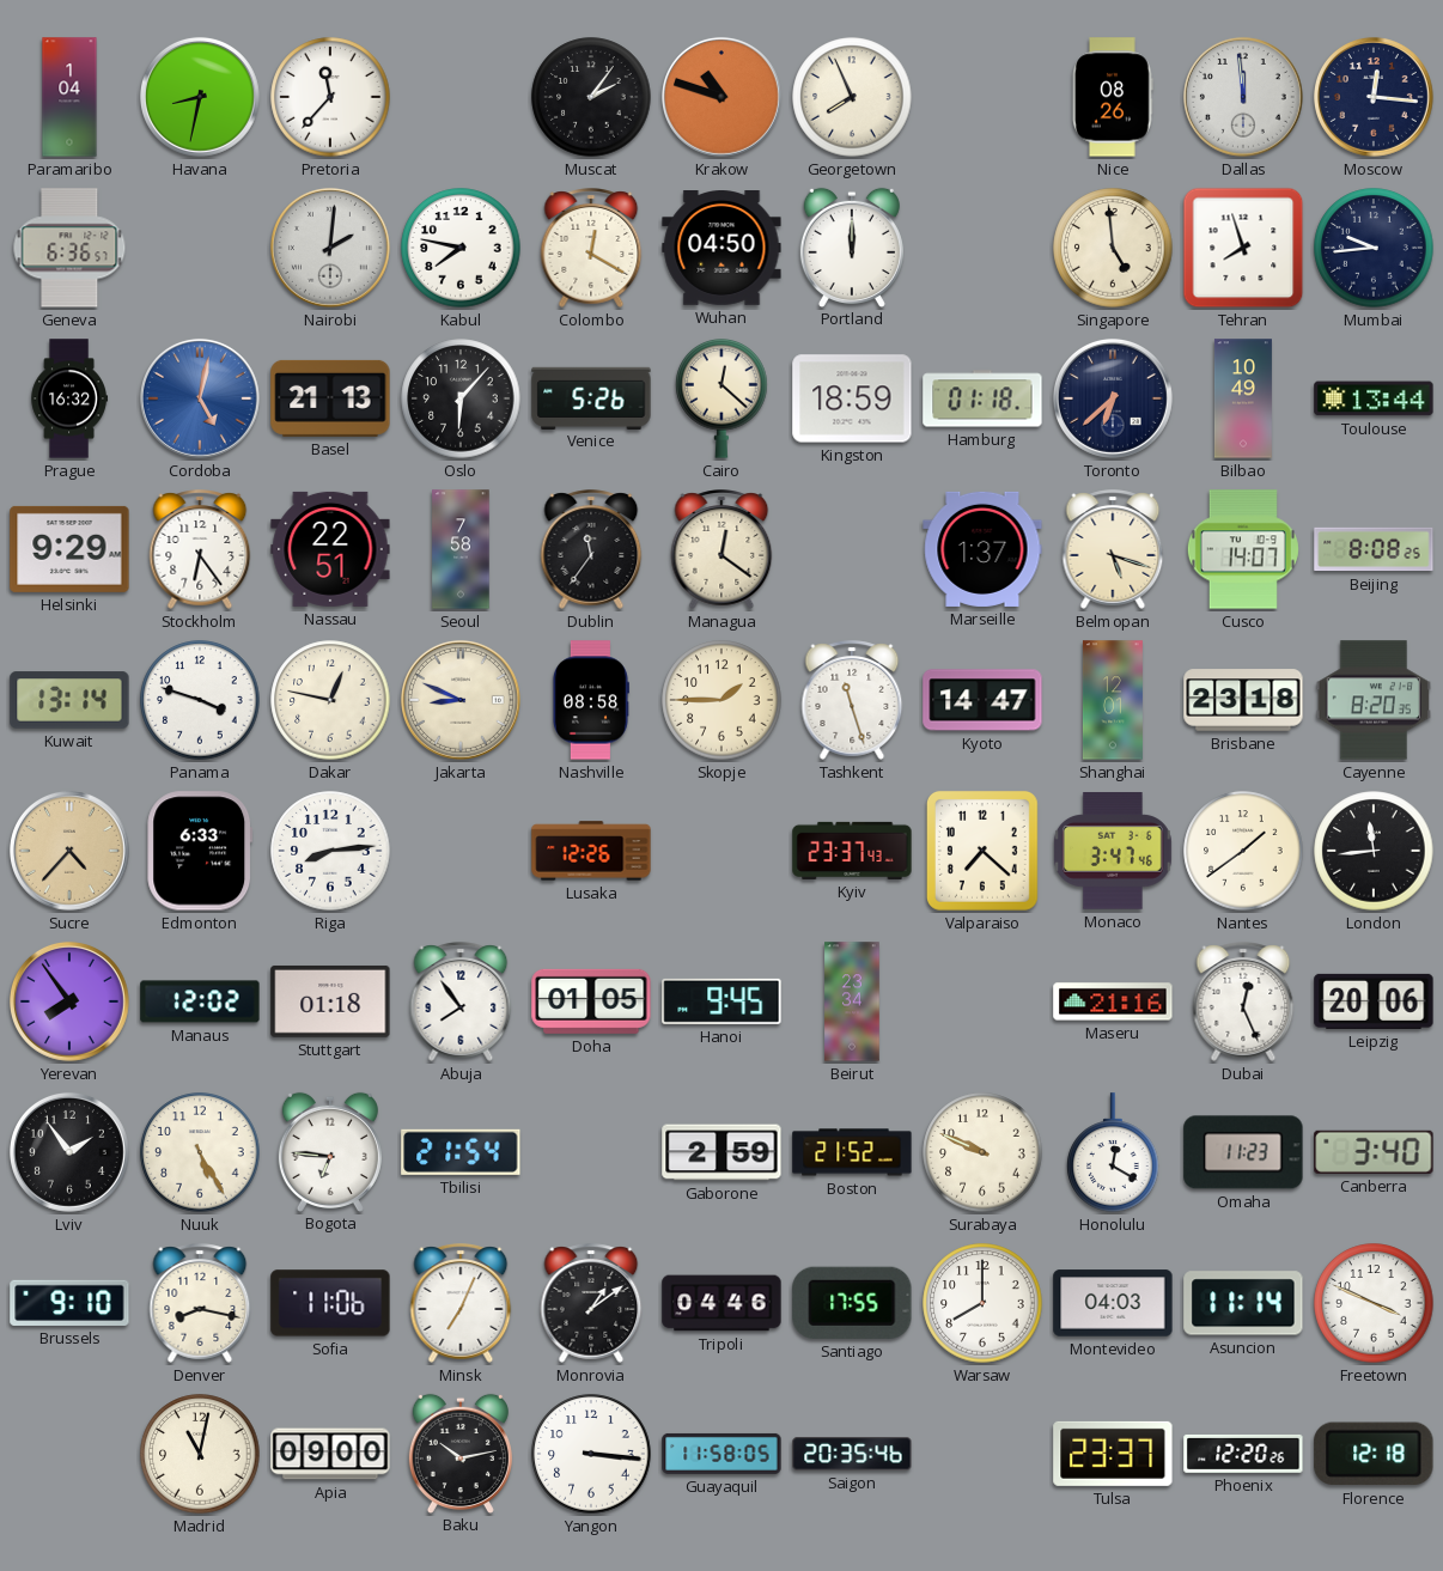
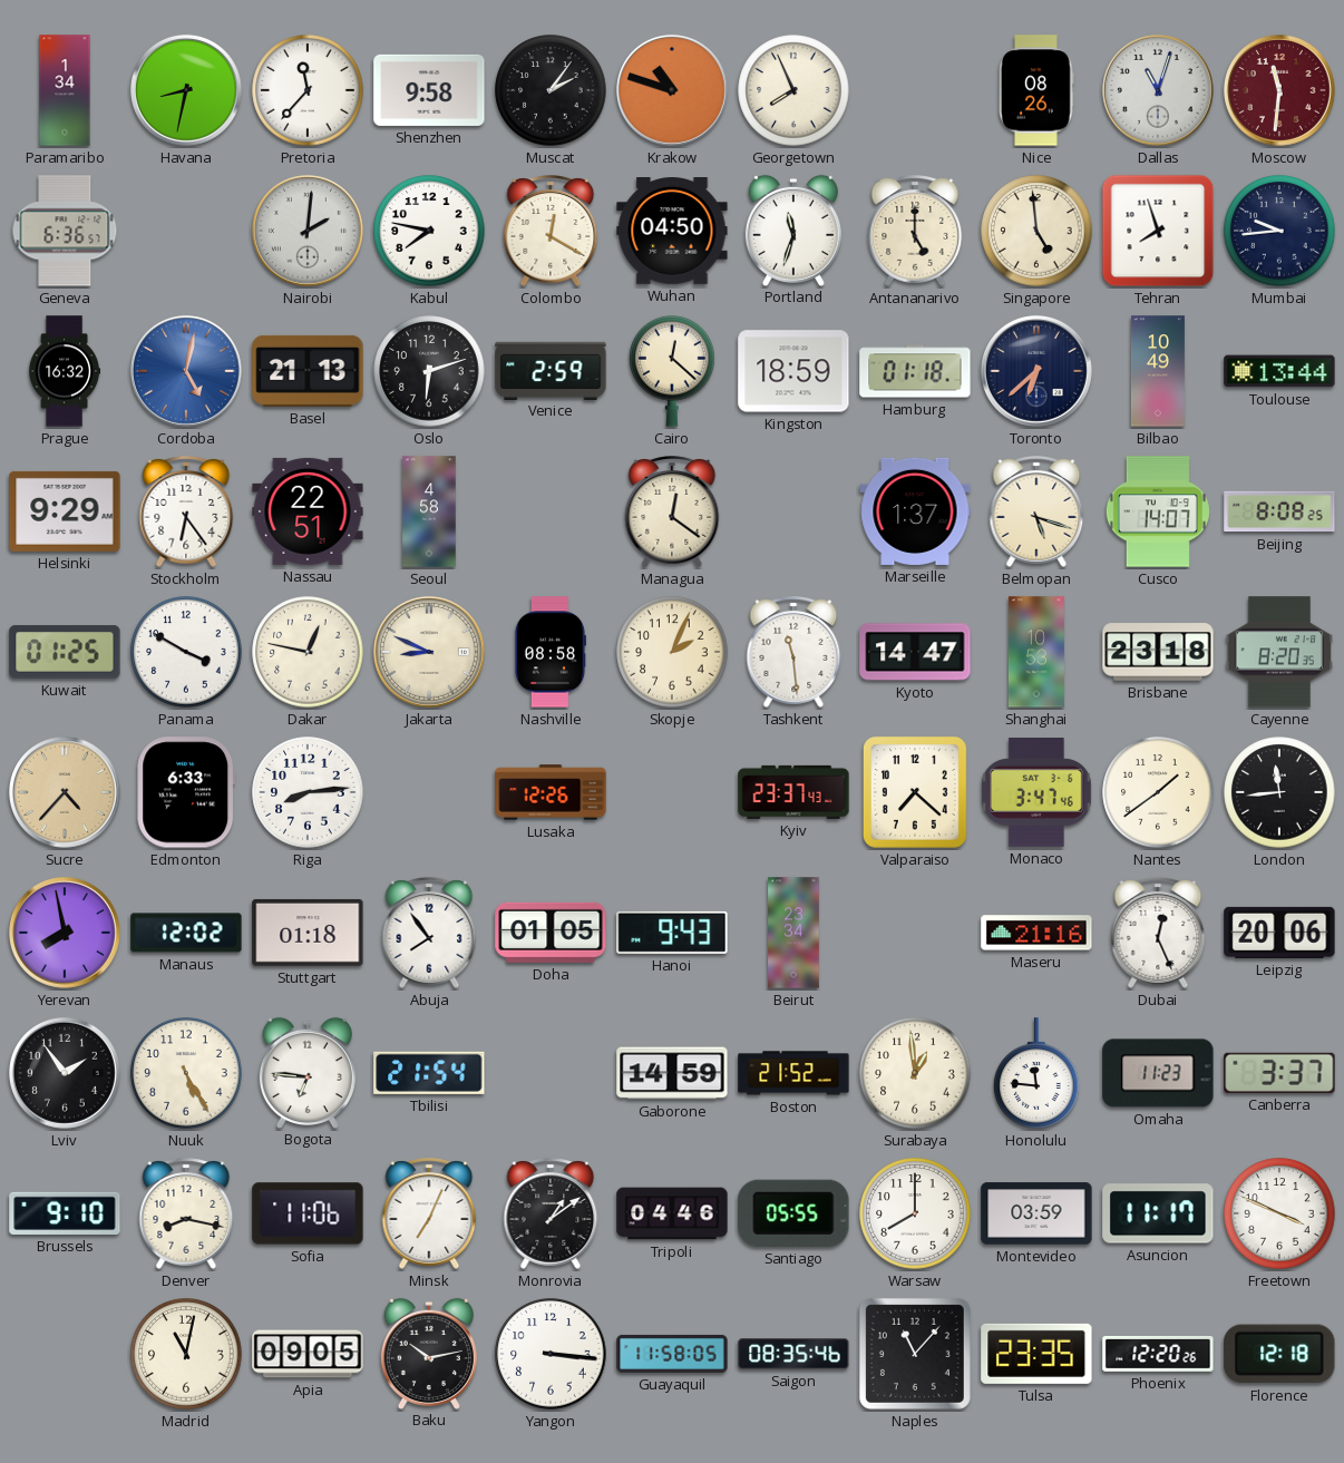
Paramaribo: 1:04 -> 1:34 (65, 90)
Shenzhen: none -> 9:58 (429, 90)
Dallas: 11:59 -> 11:03 (1158, 90)
Moscow: 12:16 -> 11:31 (1279, 90)
Moscow dial: navy -> burgundy (1279, 90)
Portland: 12:00 -> 11:33 (793, 230)
Antananarivo: none -> 5:00 (915, 231)
Oslo: 6:07 -> 6:12 (429, 371)
Venice: 5:26 -> 2:59 (551, 370)
Seoul: 7:58 -> 4:58 (429, 511)
Dublin: 11:36 -> none (591, 549)
Kuwait: 13:14 -> 01:25 (65, 652)
Panama: 3:48 -> 3:50 (186, 652)
Skopje: 1:45 -> 2:04 (672, 652)
Tashkent: 11:27 -> 11:29 (793, 652)
Shanghai: 12:01 -> 10:53 (1036, 652)
Yerevan: 7:54 -> 7:58 (65, 933)
Hanoi: 9:45 -> 9:43 (672, 933)
Gaborone: 2:59 -> 14:59 (672, 1073)
Surabaya: 9:49 -> 12:59 (915, 1073)
Honolulu: 12:20 -> 11:46 (1036, 1073)
Canberra: 3:40 -> 3:37 (1279, 1073)
Santiago: 17:55 -> 05:55 (793, 1213)
Montevideo: 04:03 -> 03:59 (1036, 1213)
Asuncion: 11:14 -> 11:17 (1158, 1213)
Apia: 09:00 -> 09:05 (308, 1354)
Saigon: 20:35 -> 08:35 (793, 1354)
Naples: none -> 11:07 (915, 1354)
Tulsa: 23:37 -> 23:35 (1036, 1354)
